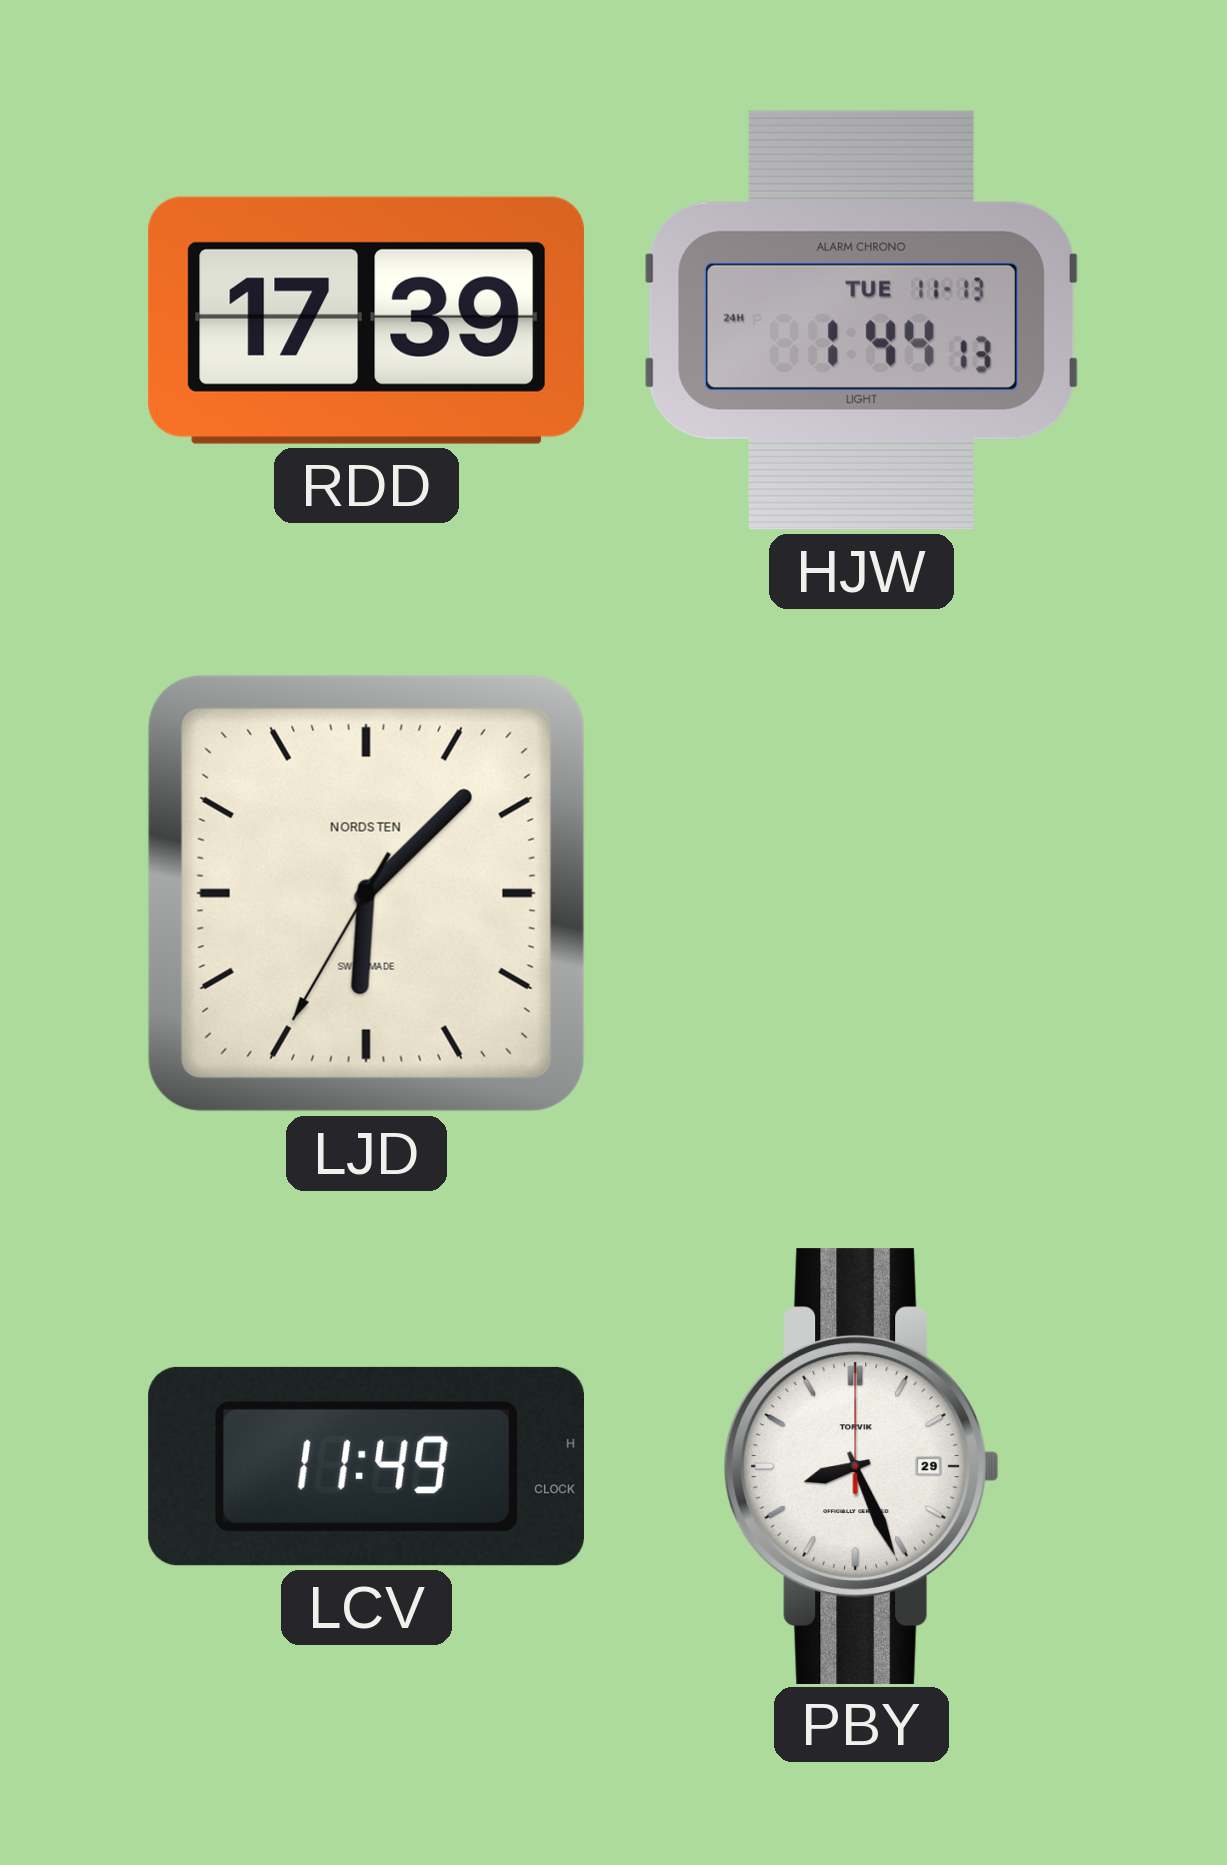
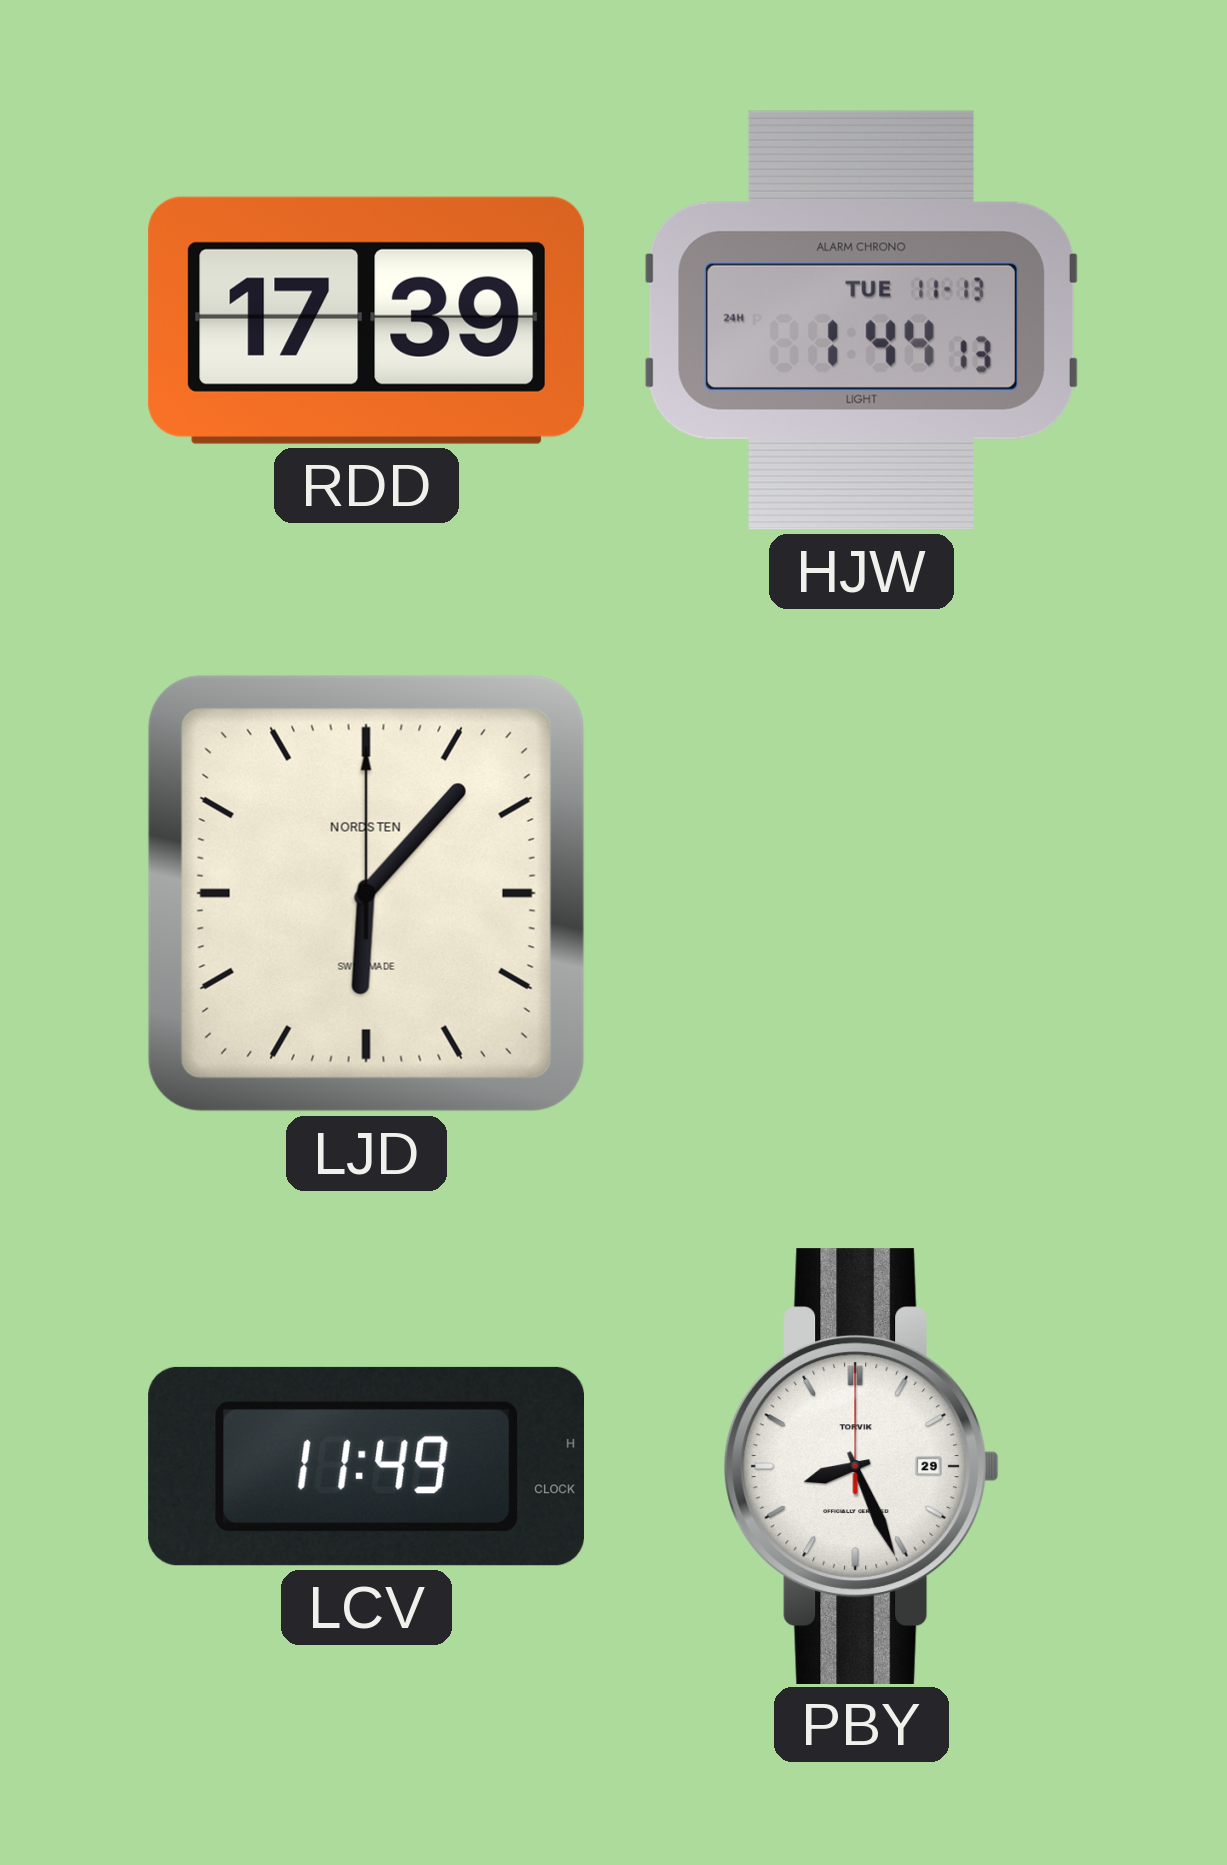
LJD: 6:07:35 -> 6:07:00 (366, 893)
